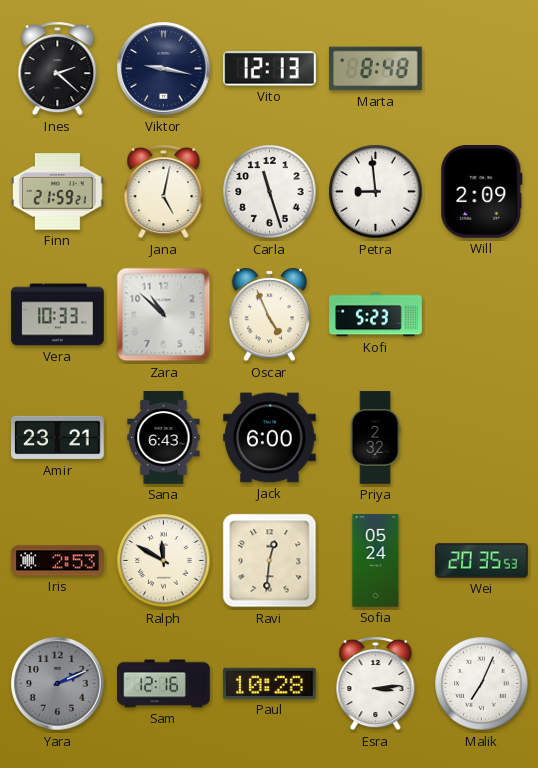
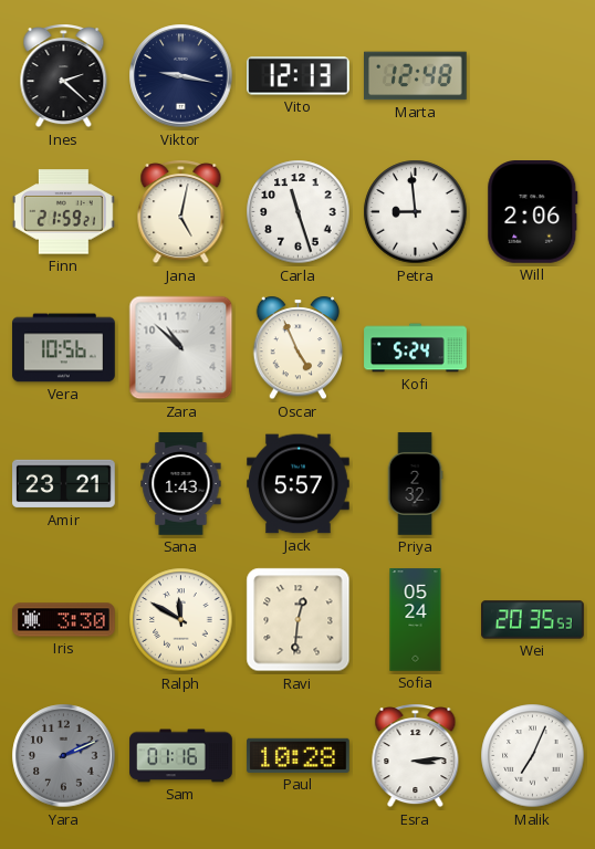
Marta: 8:48 -> 12:48 (416, 76)
Will: 2:09 -> 2:06 (533, 212)
Vera: 10:33 -> 10:56 (64, 348)
Kofi: 5:23 -> 5:24 (416, 348)
Sana: 6:43 -> 1:43 (181, 484)
Jack: 6:00 -> 5:57 (299, 484)
Iris: 2:53 -> 3:30 (64, 620)
Sam: 12:16 -> 01:16 (181, 756)
